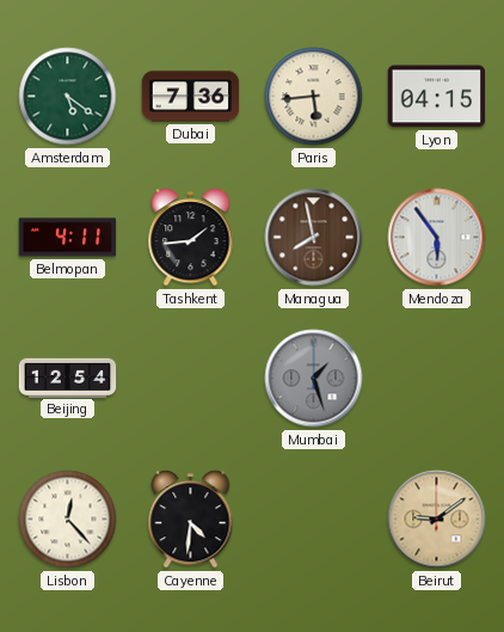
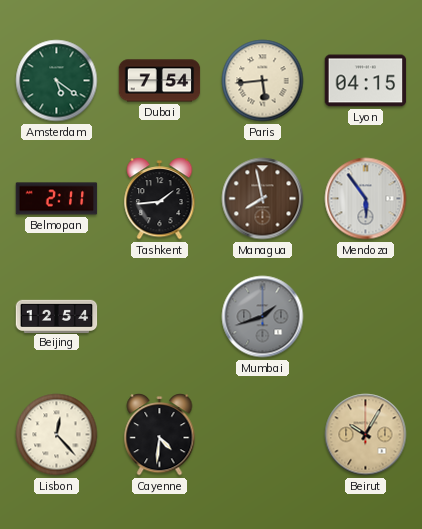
Dubai: 7:36 -> 7:54 (160, 81)
Belmopan: 4:11 -> 2:11 (57, 199)
Mumbai: 1:27 -> 1:42 (263, 317)
Beirut: 9:09 -> 10:05 (366, 435)
